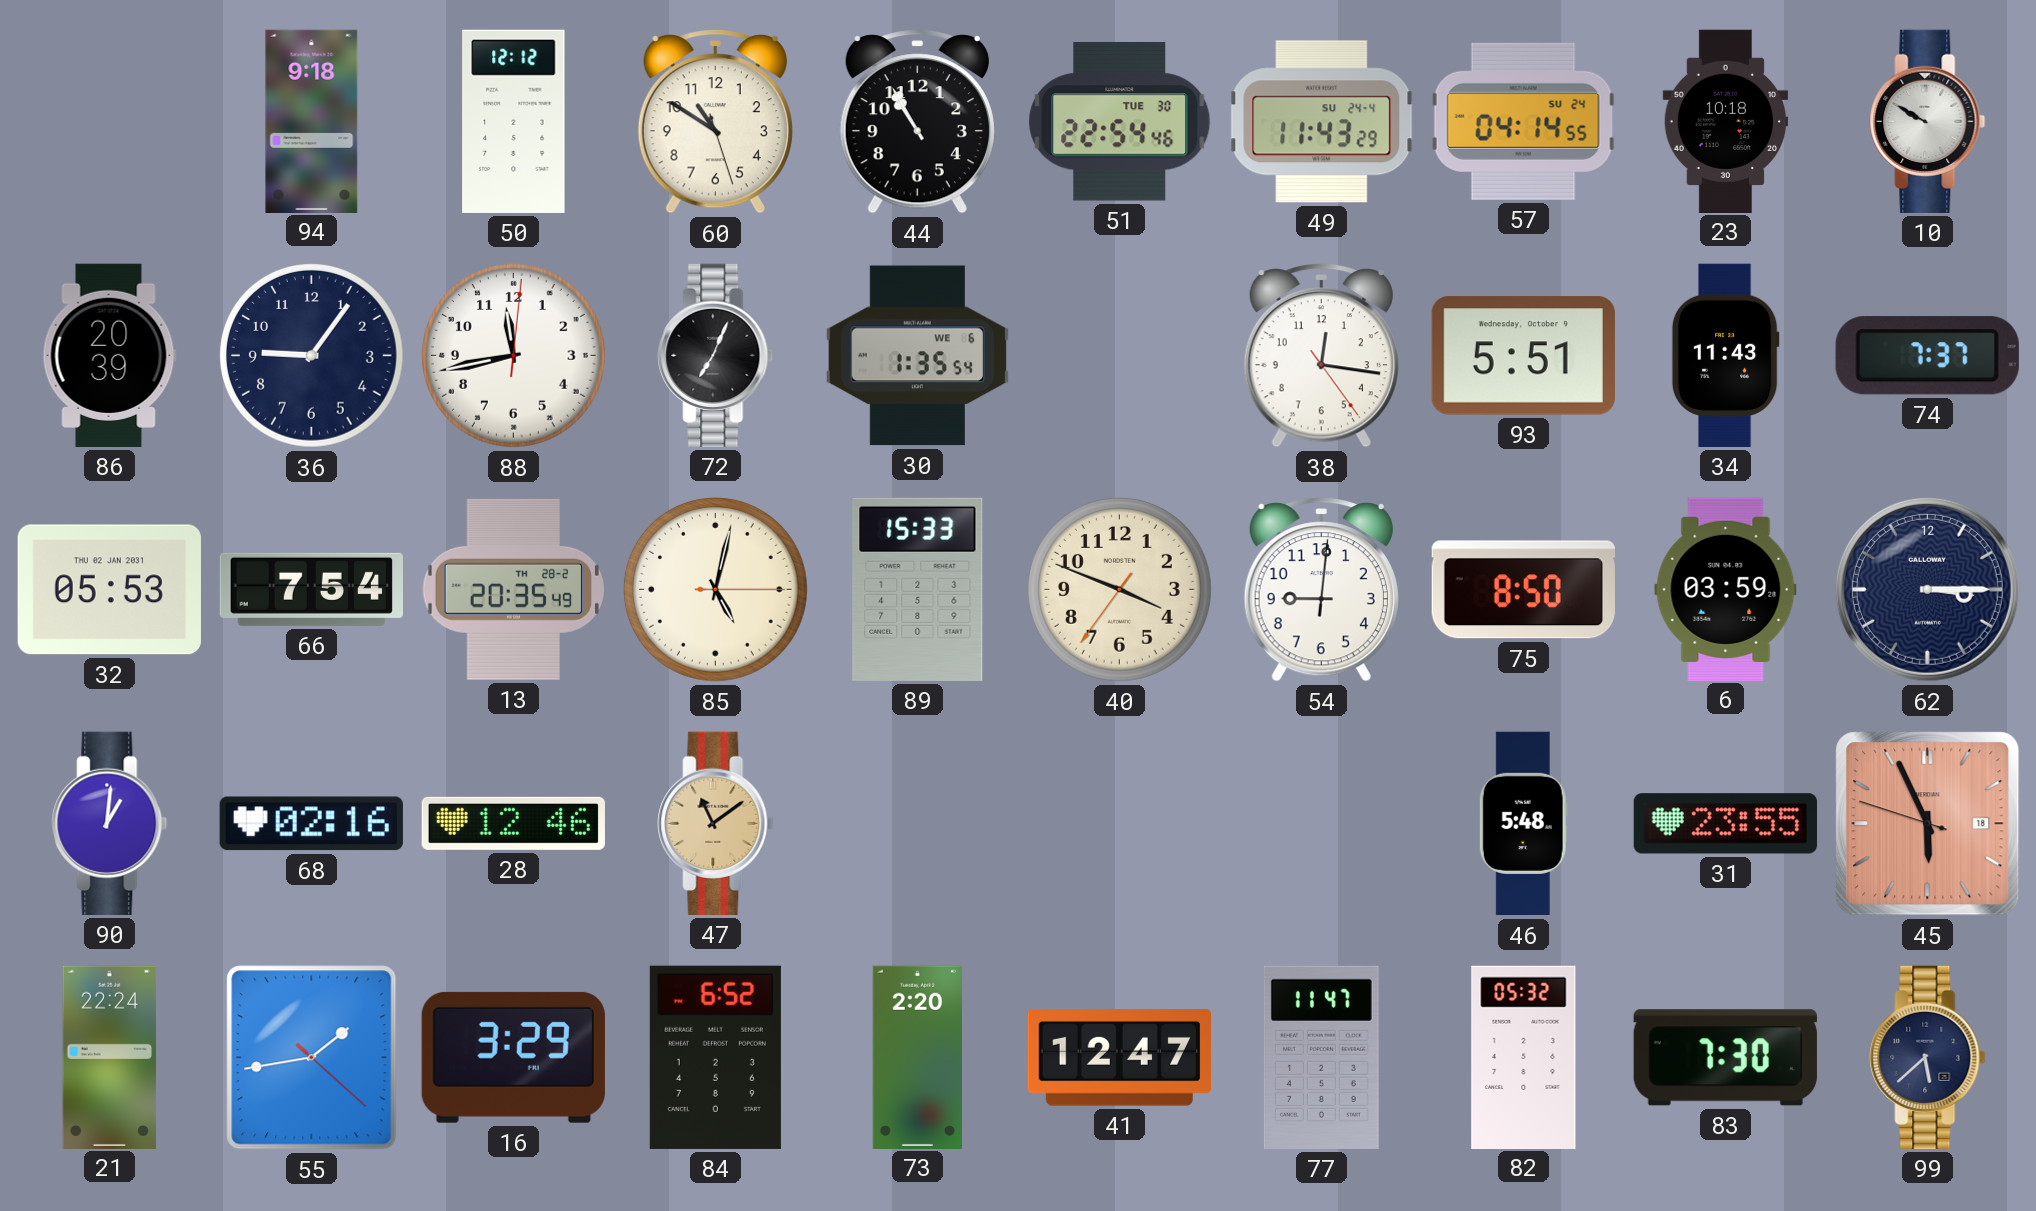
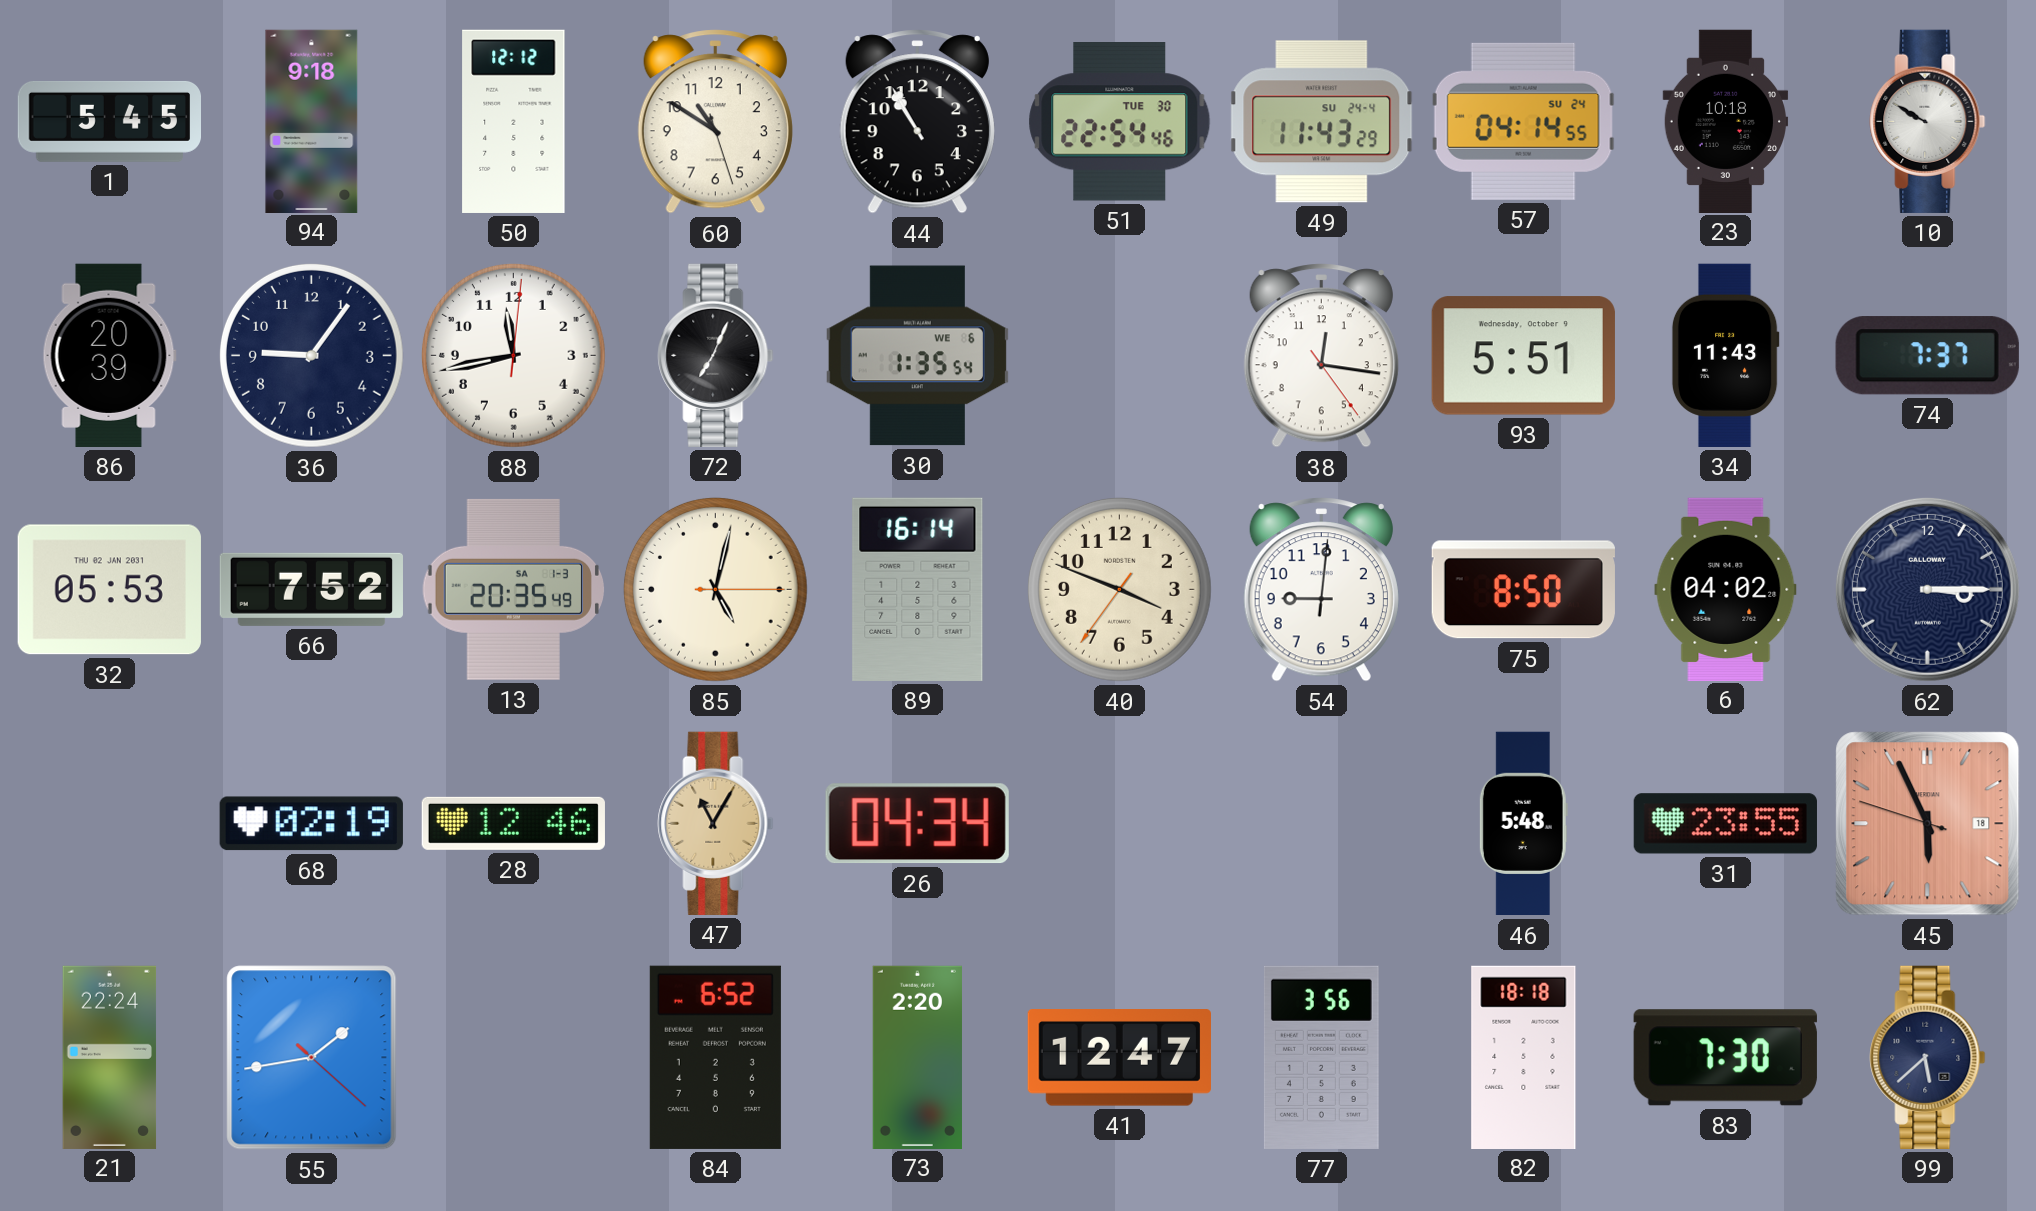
1: none -> 5:45 (109, 121)
66: 7:54 -> 7:52 (311, 589)
13 date: TH 28-2 -> SA 1-3 (513, 589)
89: 15:33 -> 16:14 (918, 589)
6: 03:59 -> 04:02 (1726, 589)
90: 1:01 -> none (110, 823)
68: 02:16 -> 02:19 (311, 824)
47: 11:09 -> 11:05 (716, 823)
26: none -> 04:34 (917, 824)
16: 3:29 -> none (513, 1057)
77: 11:47 -> 3:56 (1321, 1057)
82: 05:32 -> 18:18 (1524, 1057)
